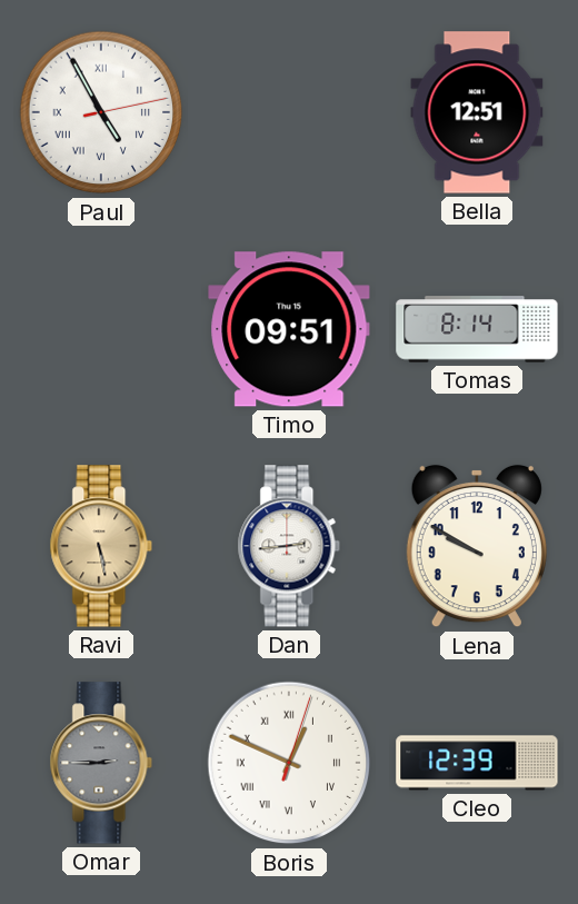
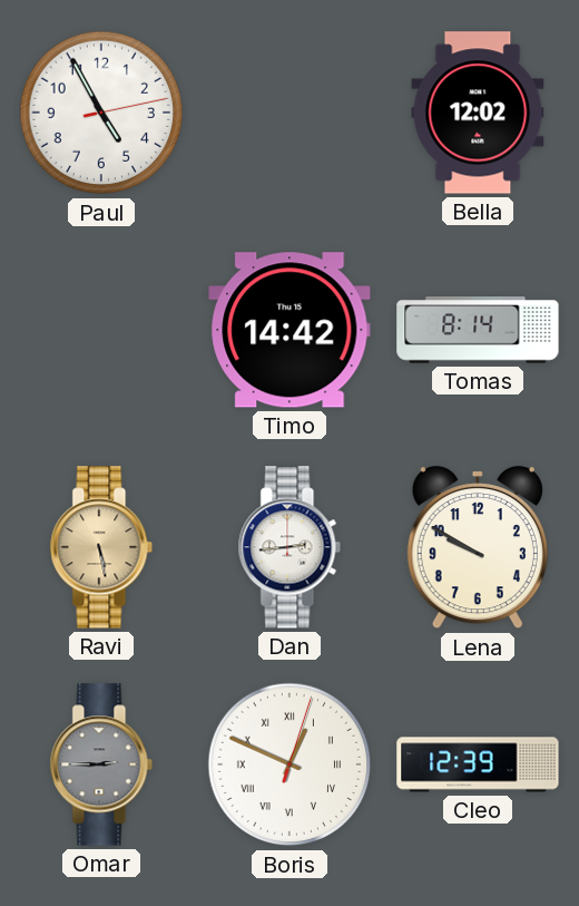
Paul numerals: Roman -> Arabic (101, 113)
Bella: 12:51 -> 12:02 (478, 113)
Timo: 09:51 -> 14:42 (289, 330)
